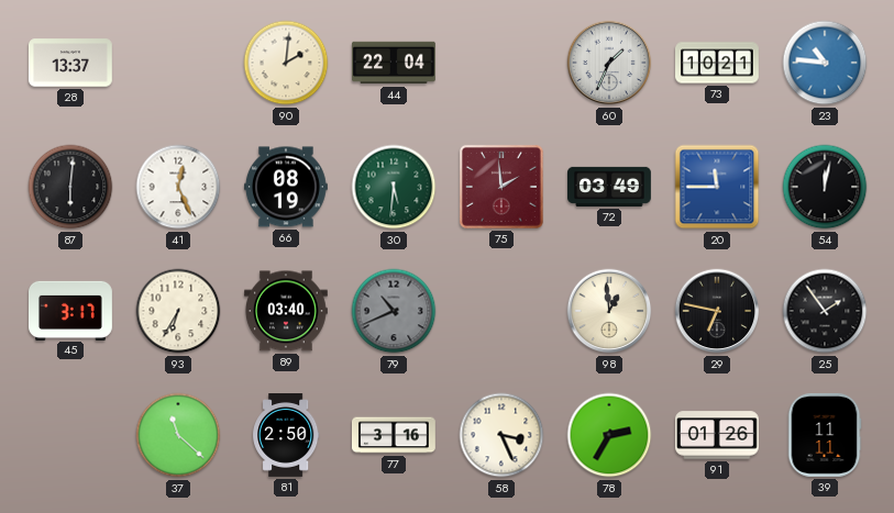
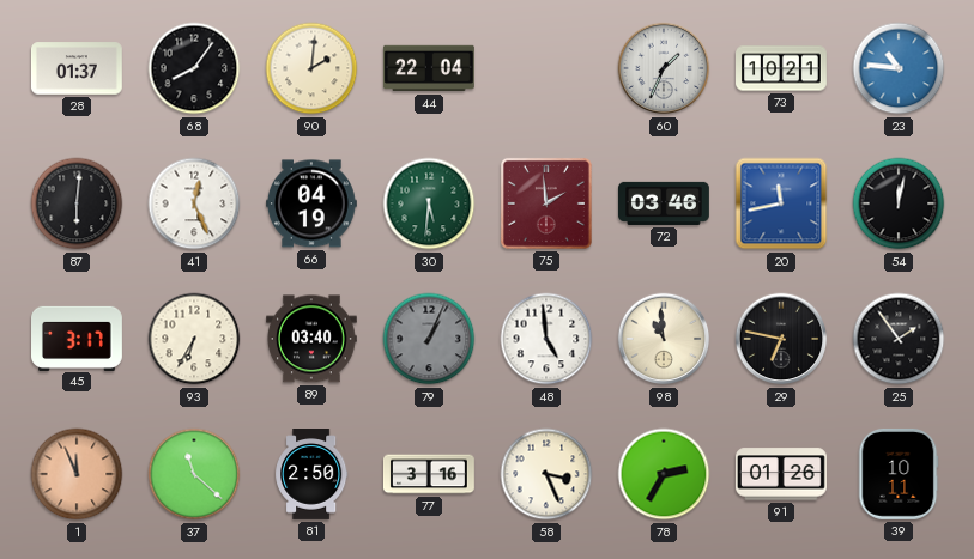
28: 13:37 -> 01:37 (77, 68)
68: none -> 8:06 (194, 68)
66: 08:19 -> 04:19 (311, 203)
72: 03:49 -> 03:46 (665, 203)
20: 11:45 -> 11:43 (781, 203)
79: 10:41 -> 1:04 (429, 339)
48: none -> 4:59 (546, 339)
98: 12:59 -> 10:59 (664, 339)
1: none -> 11:56 (77, 474)
39: 11:11 -> 10:11 (899, 474)
